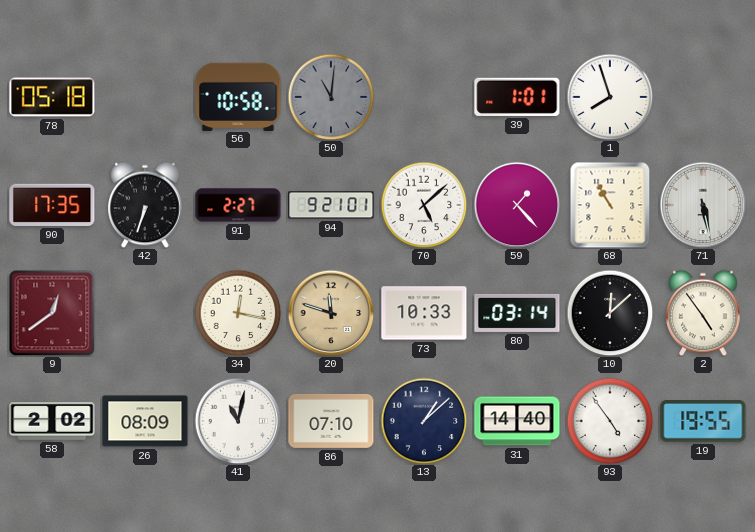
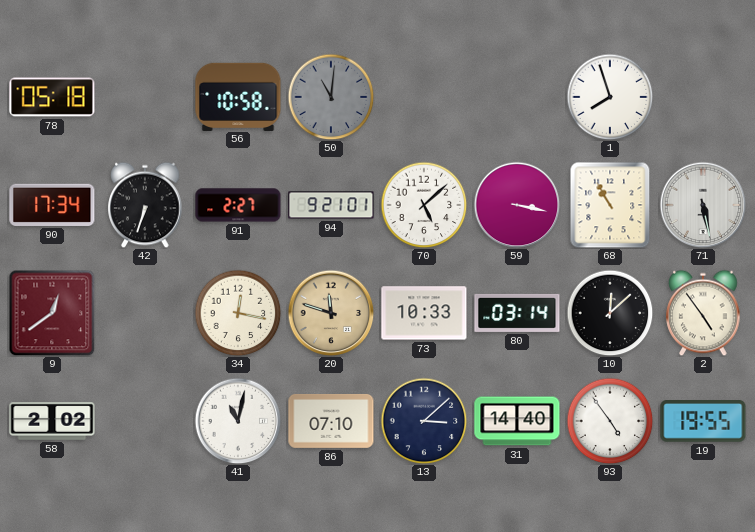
39: 1:01 -> none (517, 97)
90: 17:35 -> 17:34 (52, 205)
59: 1:23 -> 3:17 (517, 205)
26: 08:09 -> none (145, 421)
13: 1:08 -> 3:08 (424, 421)
